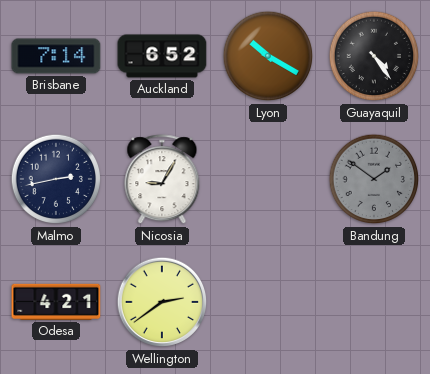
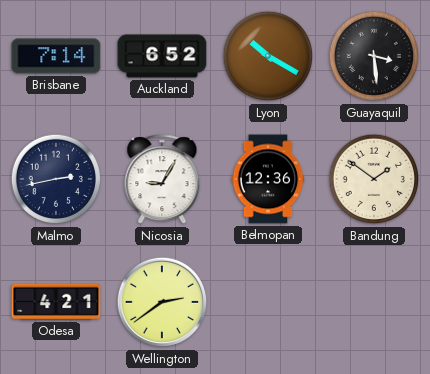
Guayaquil: 4:24 -> 3:29 (374, 56)
Belmopan: none -> 12:36 (268, 179)
Bandung dial: grey -> cream (374, 179)
